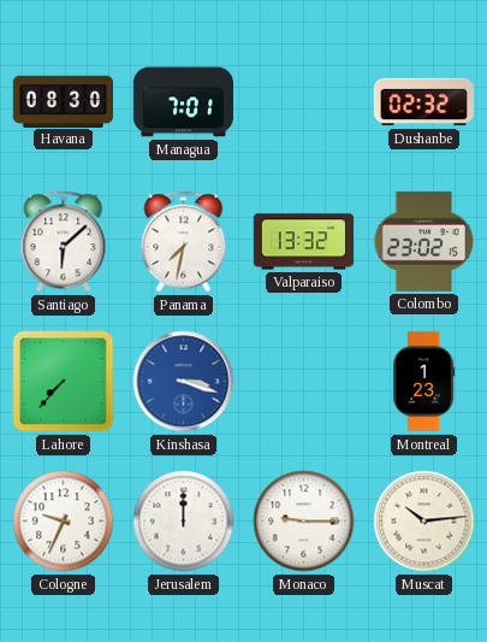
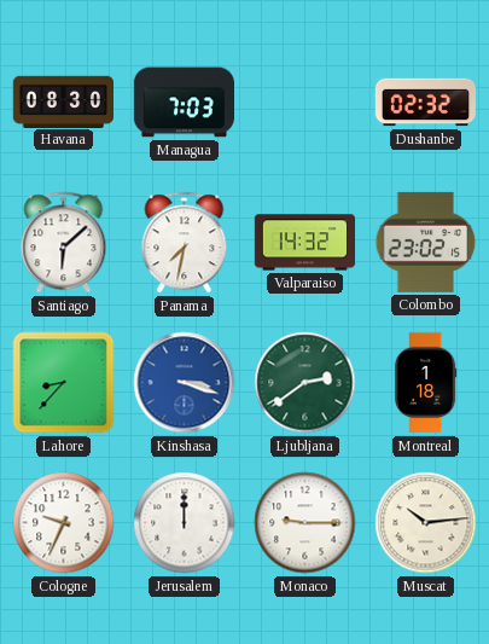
Managua: 7:01 -> 7:03 (184, 103)
Valparaiso: 13:32 -> 14:32 (305, 243)
Lahore: 7:37 -> 8:37 (64, 383)
Ljubljana: none -> 2:39 (305, 383)
Montreal: 1:23 -> 1:18 (425, 383)
